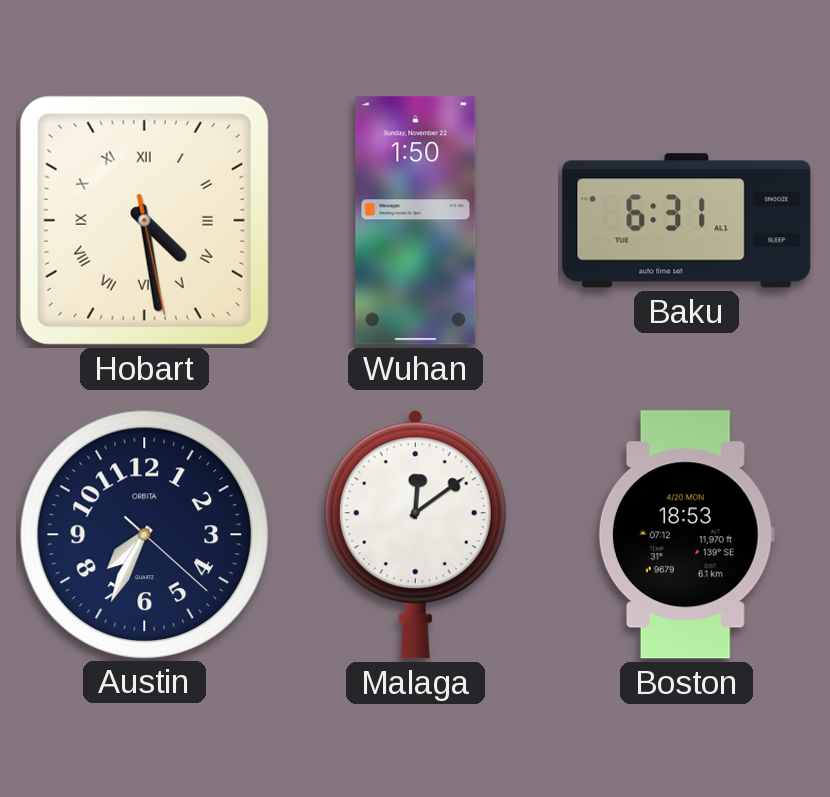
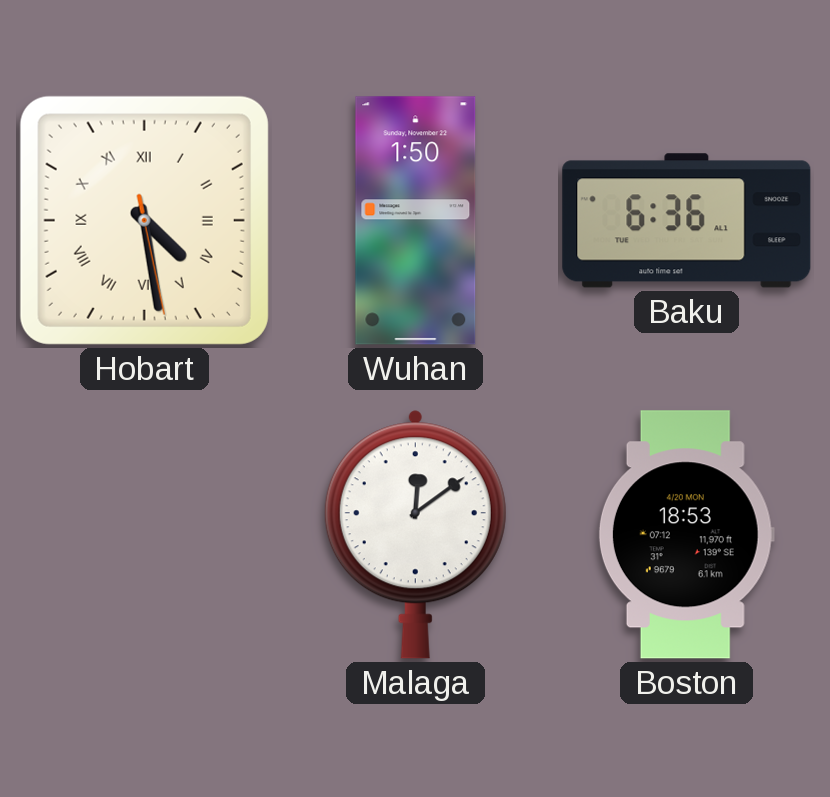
Baku: 6:31 -> 6:36 (687, 221)
Austin: 7:34 -> none (144, 534)
